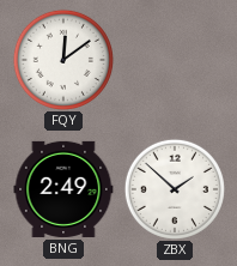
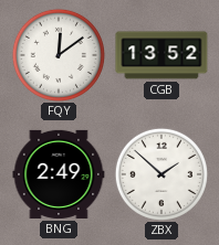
CGB: none -> 13:52 (161, 55)
